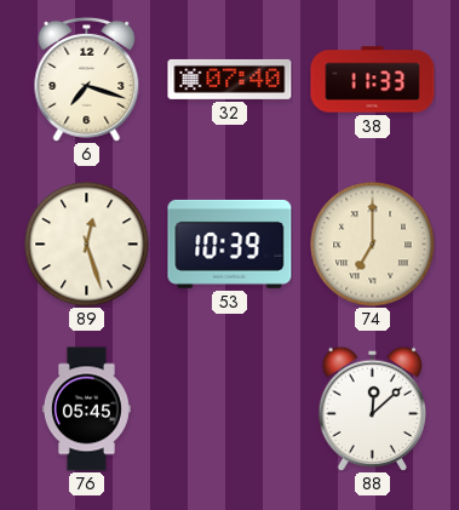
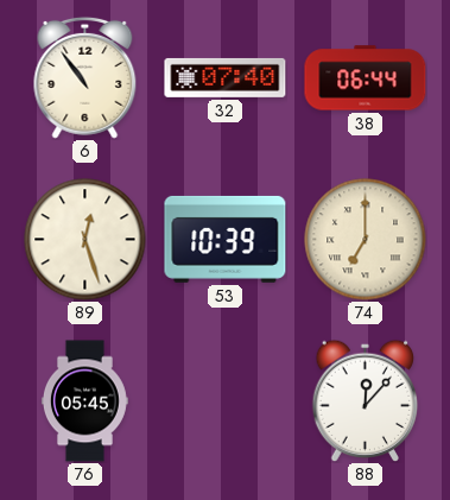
6: 7:18 -> 10:54 (85, 77)
38: 11:33 -> 06:44 (366, 78)
88: 12:08 -> 12:07 (366, 400)
